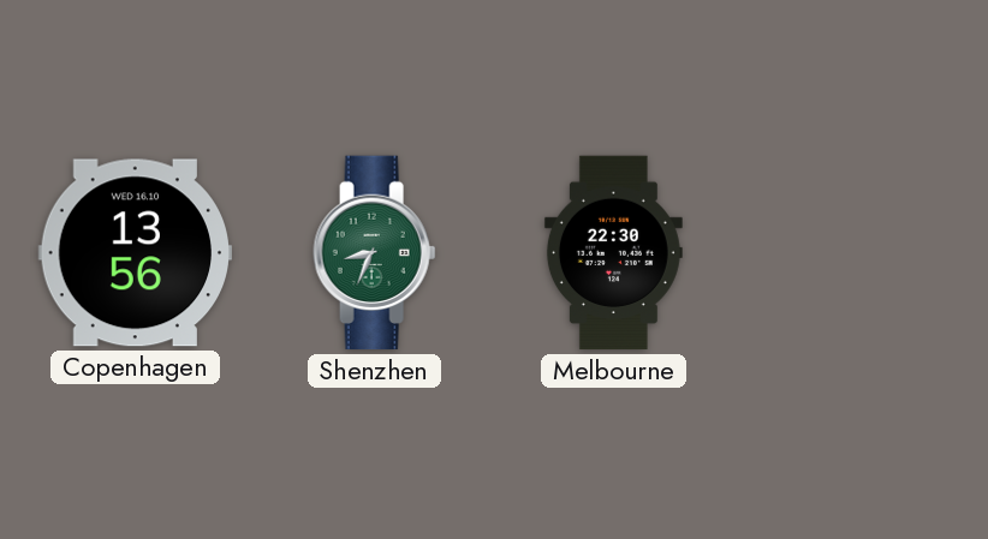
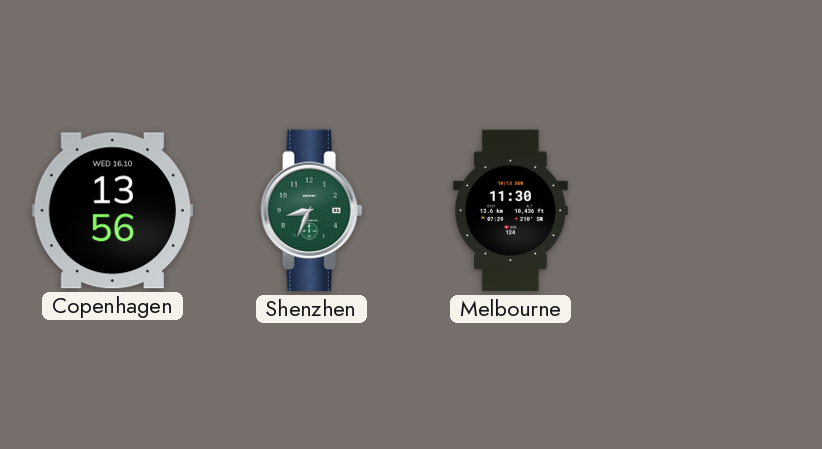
Melbourne: 22:30 -> 11:30 (510, 211)
